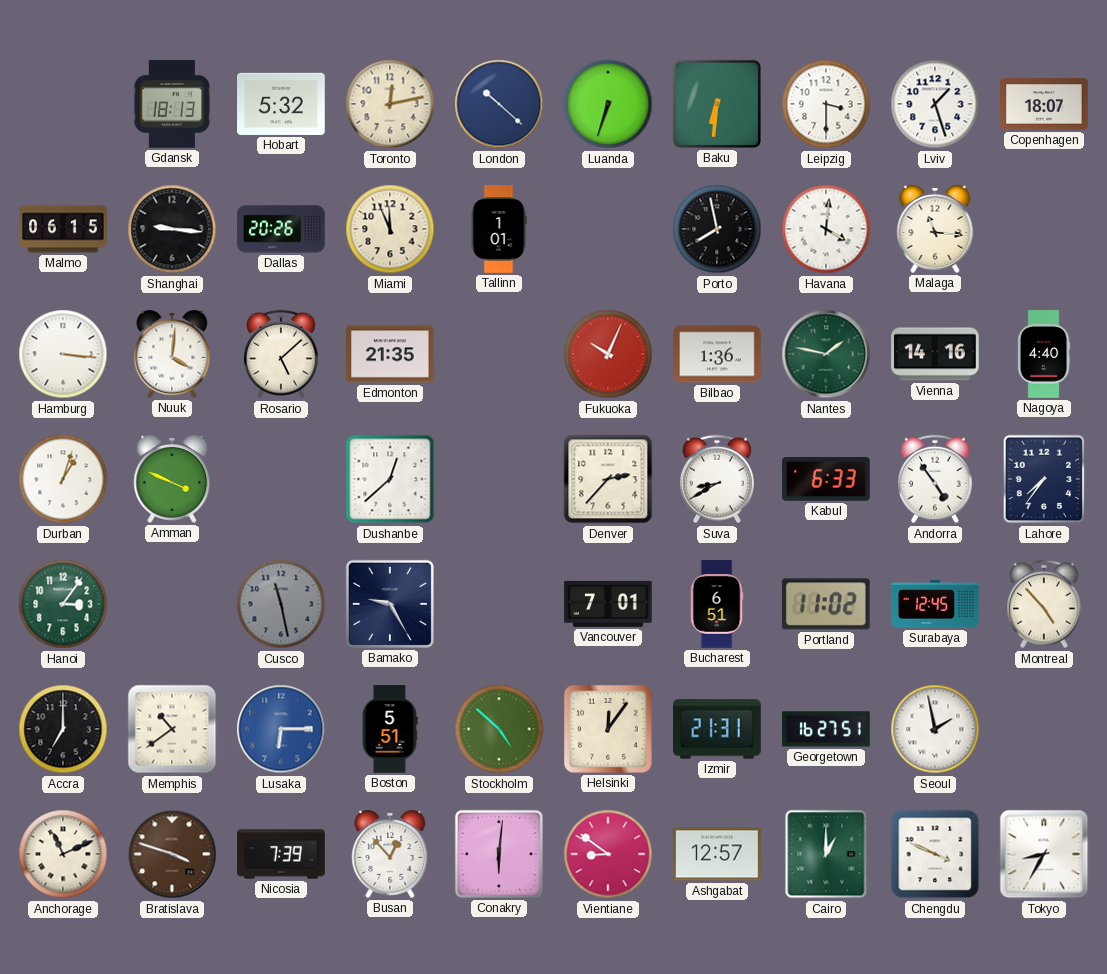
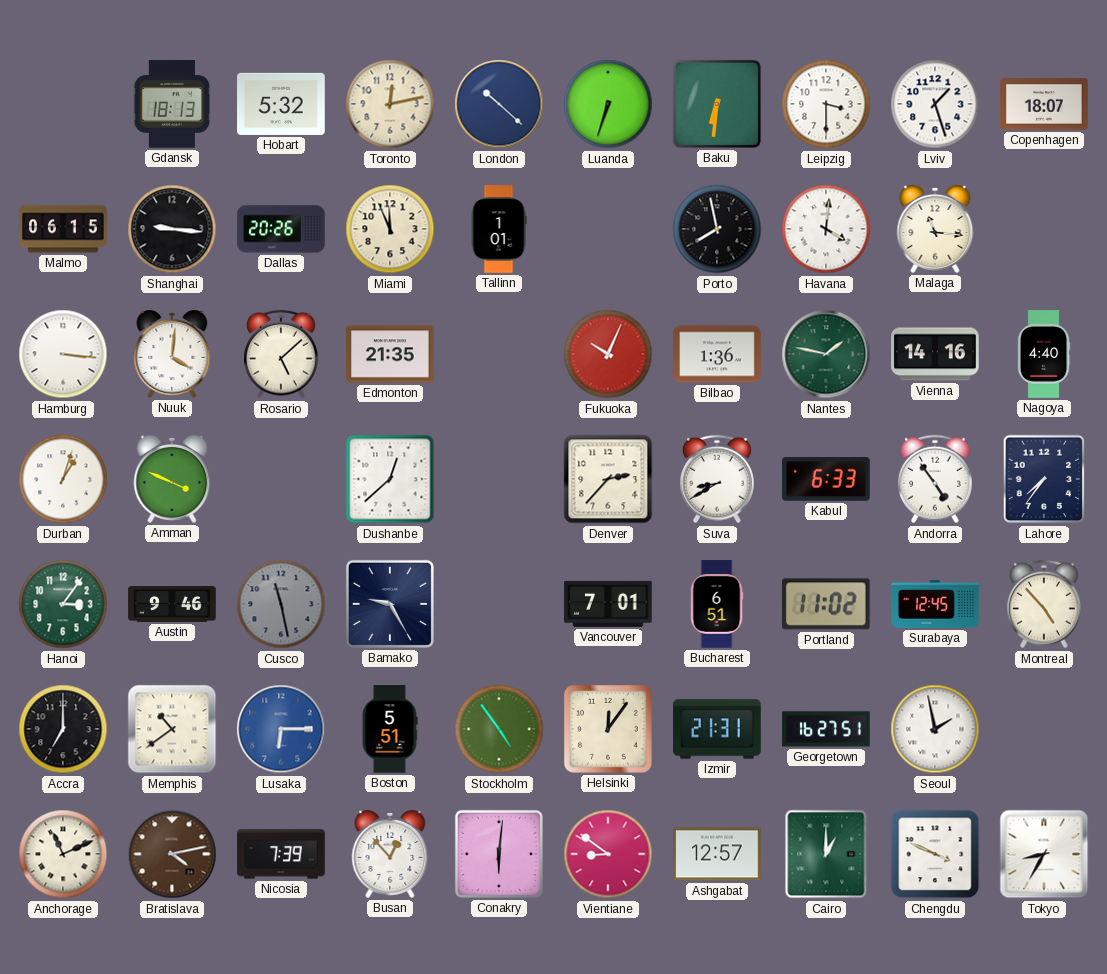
Austin: none -> 9:46 (172, 604)
Stockholm: 4:52 -> 4:54 (499, 729)
Bratislava: 3:48 -> 4:13 (172, 854)
